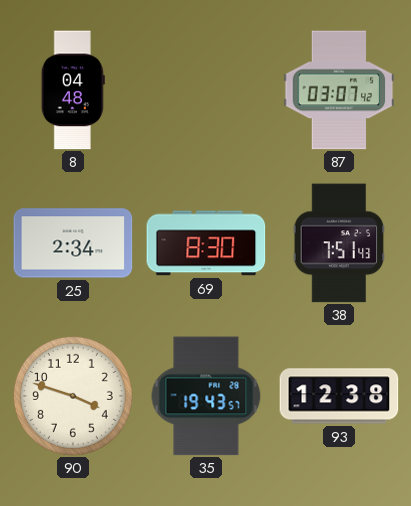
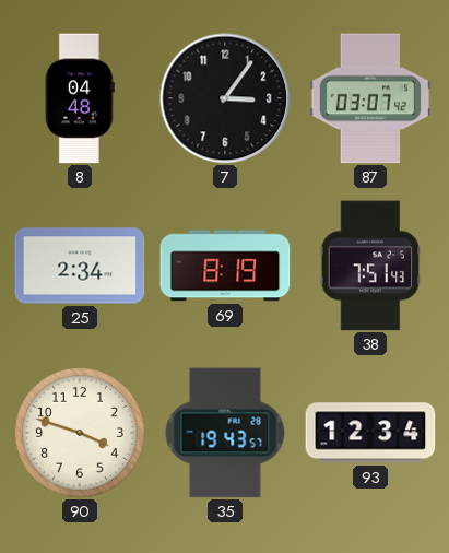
7: none -> 3:06 (225, 98)
69: 8:30 -> 8:19 (225, 266)
93: 12:38 -> 12:34 (370, 433)
